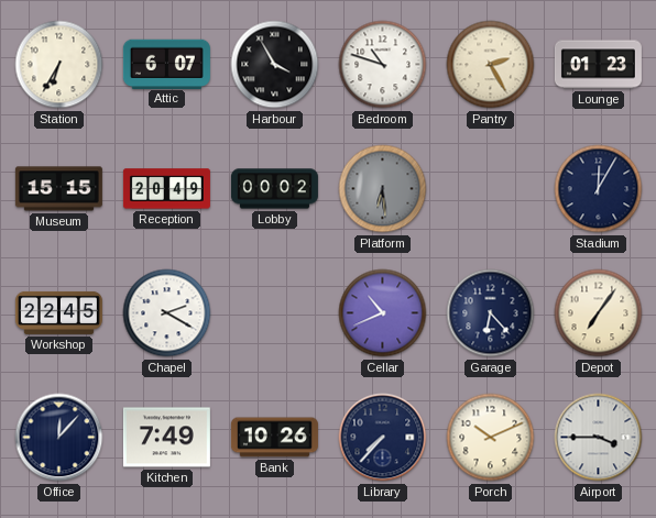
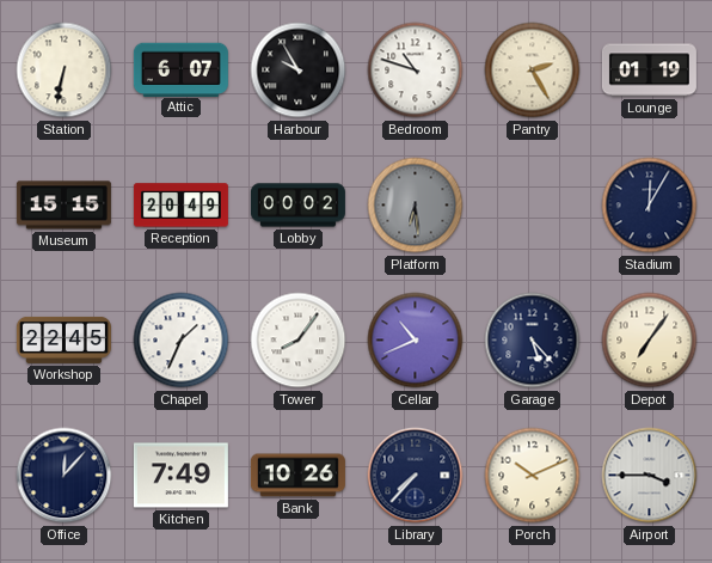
Station: 6:35 -> 6:32 (65, 71)
Harbour: 3:55 -> 9:55 (299, 71)
Lounge: 01:23 -> 01:19 (649, 71)
Chapel: 2:20 -> 1:34 (182, 341)
Tower: none -> 8:06 (299, 341)
Garage: 6:23 -> 5:23 (533, 341)
